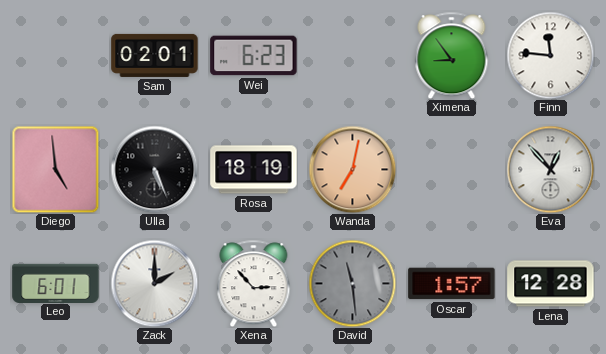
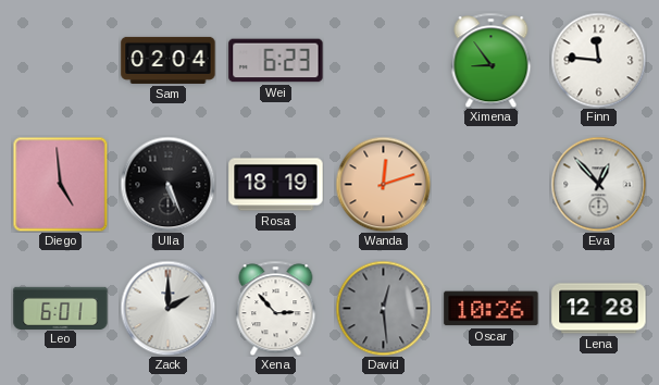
Sam: 02:01 -> 02:04 (169, 60)
Wanda: 7:02 -> 12:12 (383, 184)
David: 11:29 -> 12:29 (383, 308)
Oscar: 1:57 -> 10:26 (492, 309)
